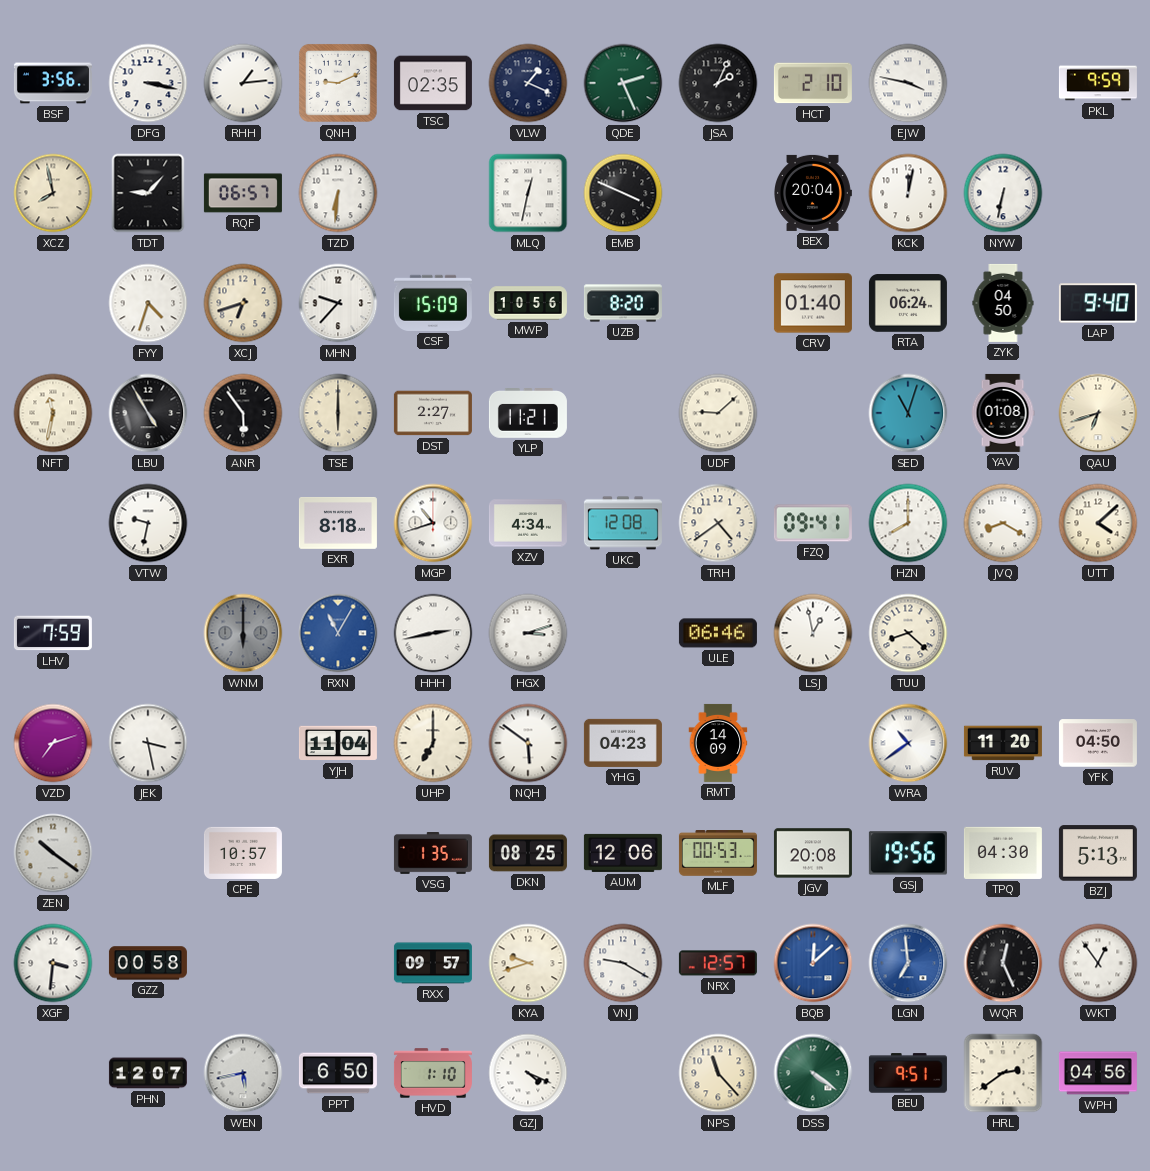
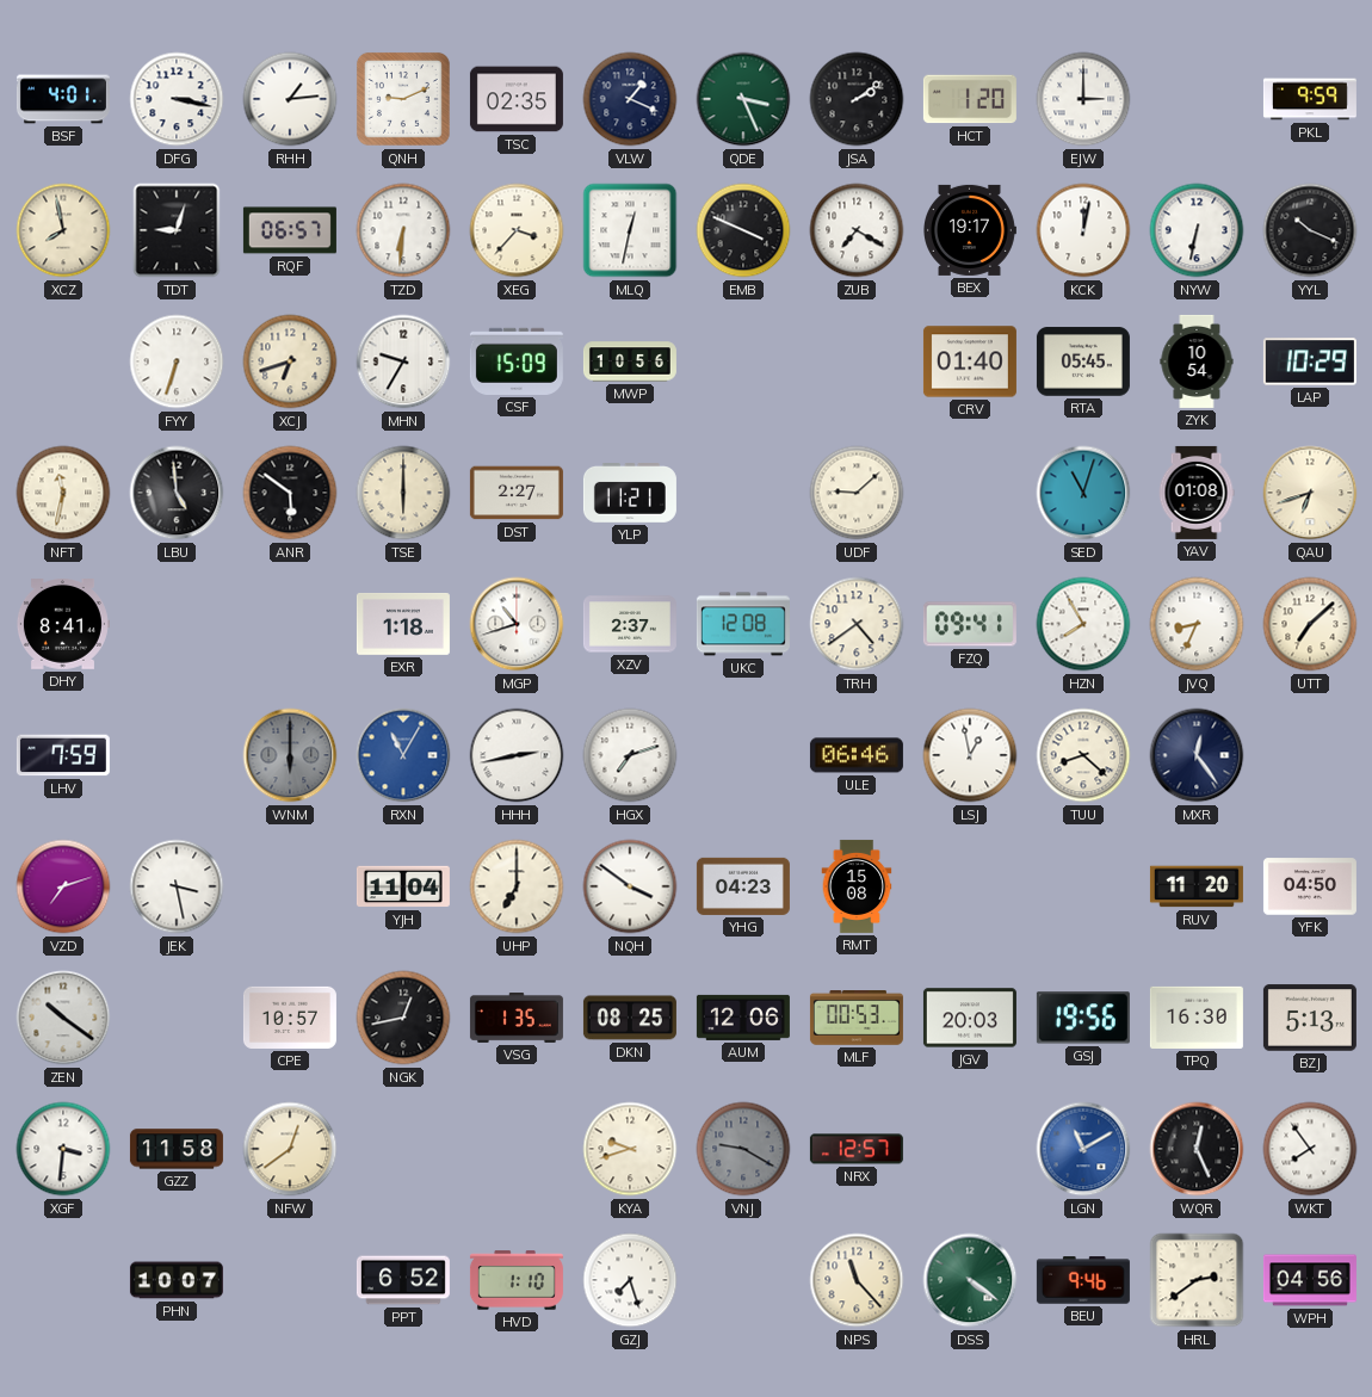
BSF: 3:56 -> 4:01 (63, 99)
QDE: 2:26 -> 3:26 (743, 99)
JSA: 2:04 -> 2:09 (857, 99)
HCT: 2:10 -> 1:20 (970, 99)
EJW: 3:47 -> 3:00 (1083, 99)
TDT: 9:07 -> 9:03 (177, 230)
XEG: none -> 3:37 (517, 230)
ZUB: none -> 7:20 (857, 230)
BEX: 20:04 -> 19:17 (970, 230)
YYL: none -> 10:19 (1310, 230)
FYY: 4:33 -> 6:33 (177, 361)
MHN: 9:37 -> 9:35 (403, 361)
UZB: 8:20 -> none (623, 303)
RTA: 06:24 -> 05:45 (1083, 361)
ZYK: 04:50 -> 10:54 (1197, 361)
LAP: 9:40 -> 10:29 (1310, 361)
LBU: 4:55 -> 4:59 (177, 493)
ANR: 5:54 -> 5:51 (290, 493)
DHY: none -> 8:41 (62, 625)
VTW: 9:32 -> none (148, 523)
EXR: 8:18 -> 1:18 (403, 624)
XZV: 4:34 -> 2:37 (630, 624)
HZN: 8:00 -> 7:55 (1083, 624)
JVQ: 8:20 -> 8:34 (1197, 624)
UTT: 4:08 -> 7:08 (1310, 624)
HGX: 3:12 -> 7:12 (630, 755)
MXR: none -> 12:24 (1197, 755)
NQH: 5:51 -> 3:51 (630, 886)
RMT: 14:09 -> 15:08 (857, 886)
WRA: 10:39 -> none (908, 743)
NGK: none -> 12:43 (403, 1018)
JGV: 20:08 -> 20:03 (970, 1018)
TPQ: 04:30 -> 16:30 (1197, 1018)
GZZ: 00:58 -> 11:58 (177, 1149)
NFW: none -> 12:39 (290, 1149)
RXX: 09:57 -> none (433, 963)
VNJ dial: white -> grey (743, 1149)
BQB: 12:08 -> none (813, 963)
LGN: 6:59 -> 11:10 (1083, 1149)
WKT: 12:54 -> 7:54 (1310, 1149)
PHN: 12:07 -> 10:07 (177, 1280)
WEN: 5:43 -> none (243, 1073)
PPT: 6:50 -> 6:52 (403, 1280)
GZJ: 4:19 -> 7:27 (630, 1280)
BEU: 9:51 -> 9:46 (1083, 1280)
